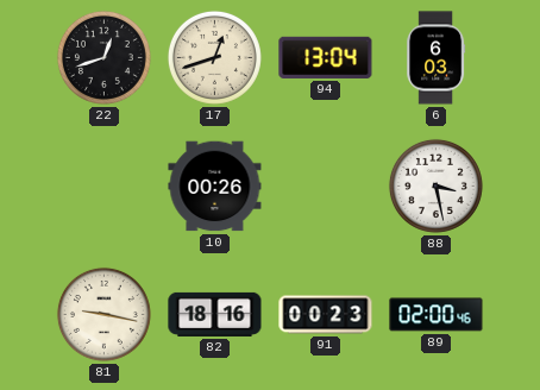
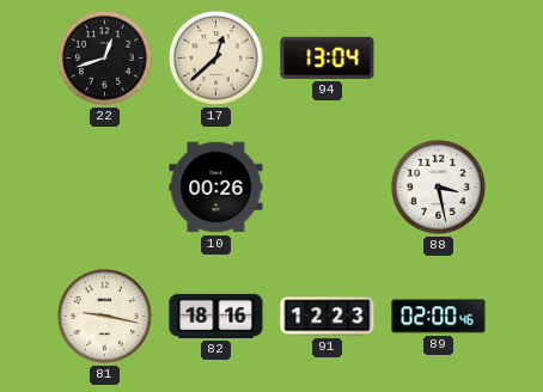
17: 12:42 -> 12:38 (215, 57)
6: 6:03 -> none (437, 58)
91: 00:23 -> 12:23 (328, 317)
